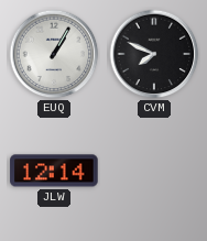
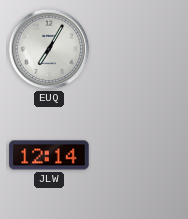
EUQ: 1:05 -> 7:05 (49, 49)
CVM: 7:49 -> none (154, 54)
